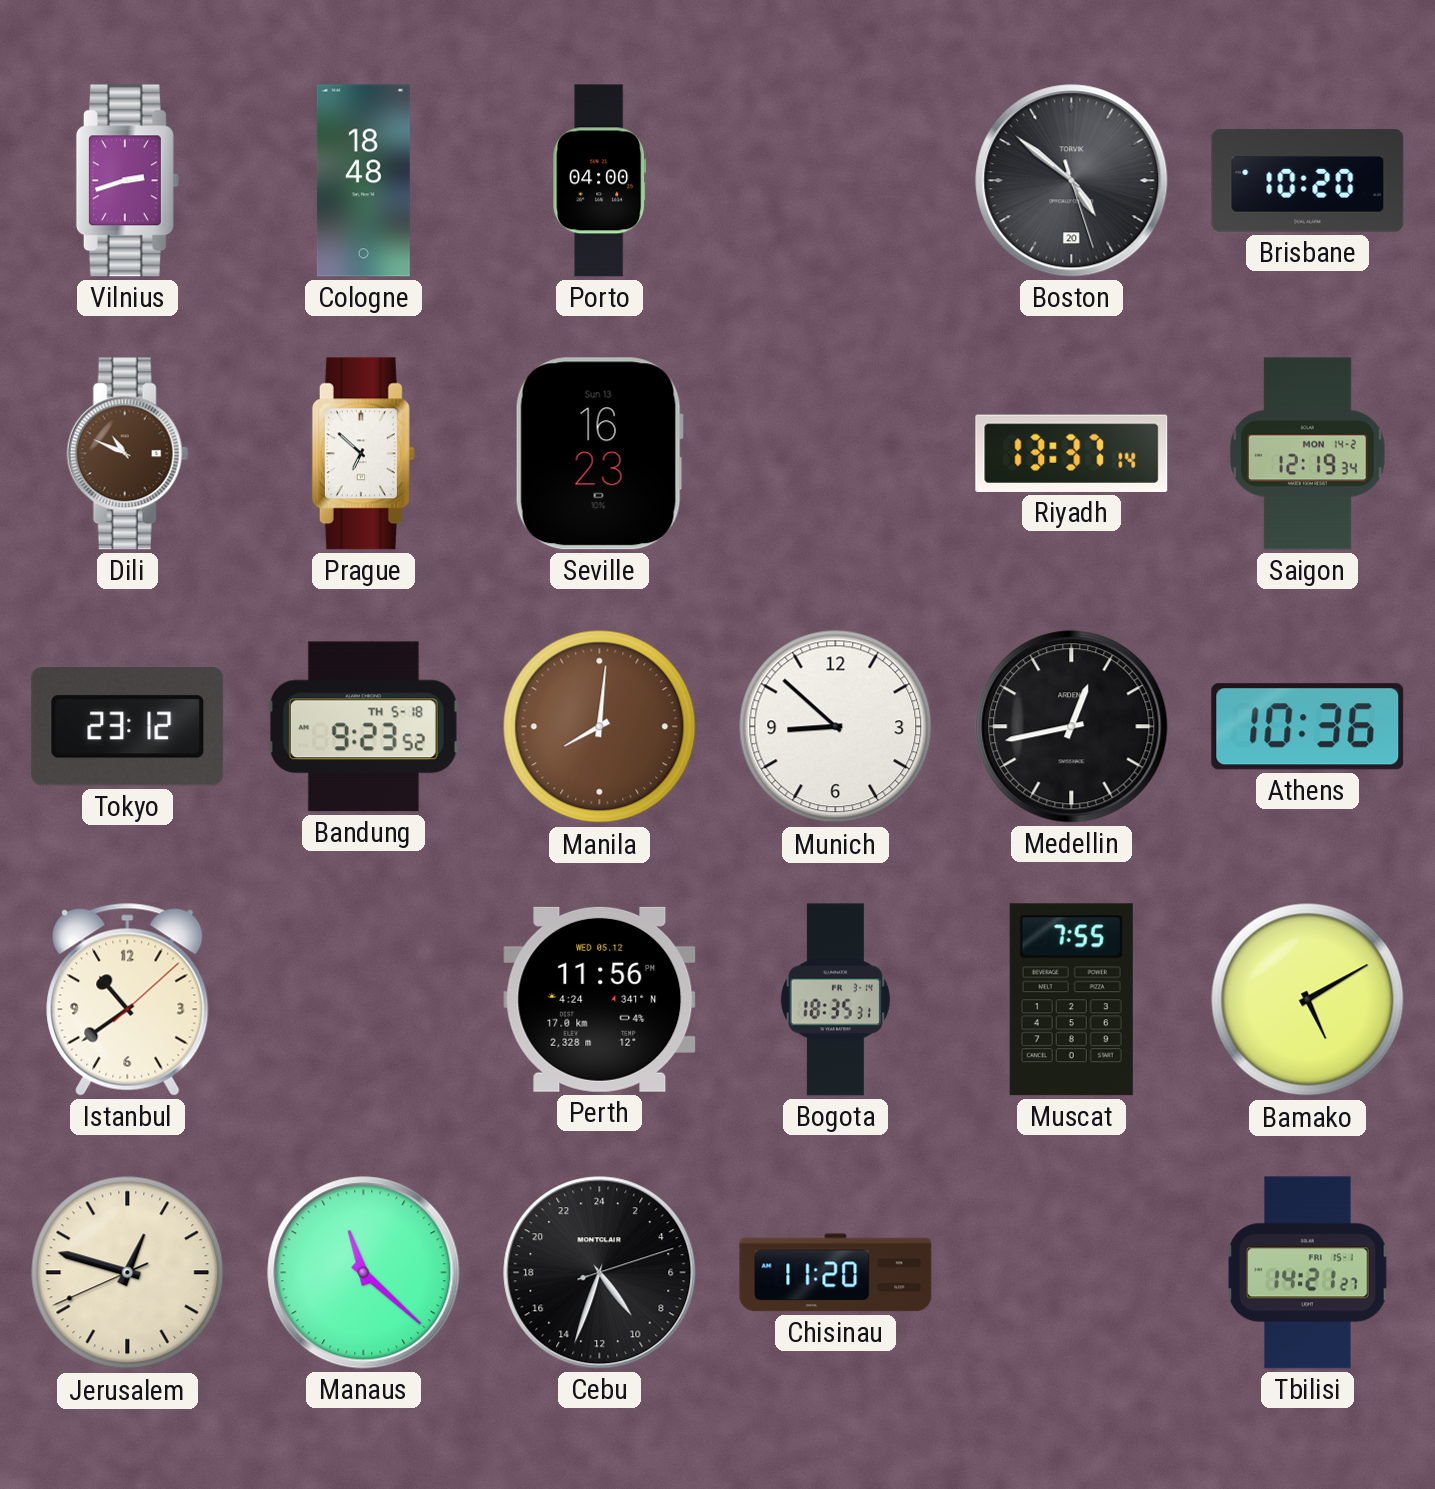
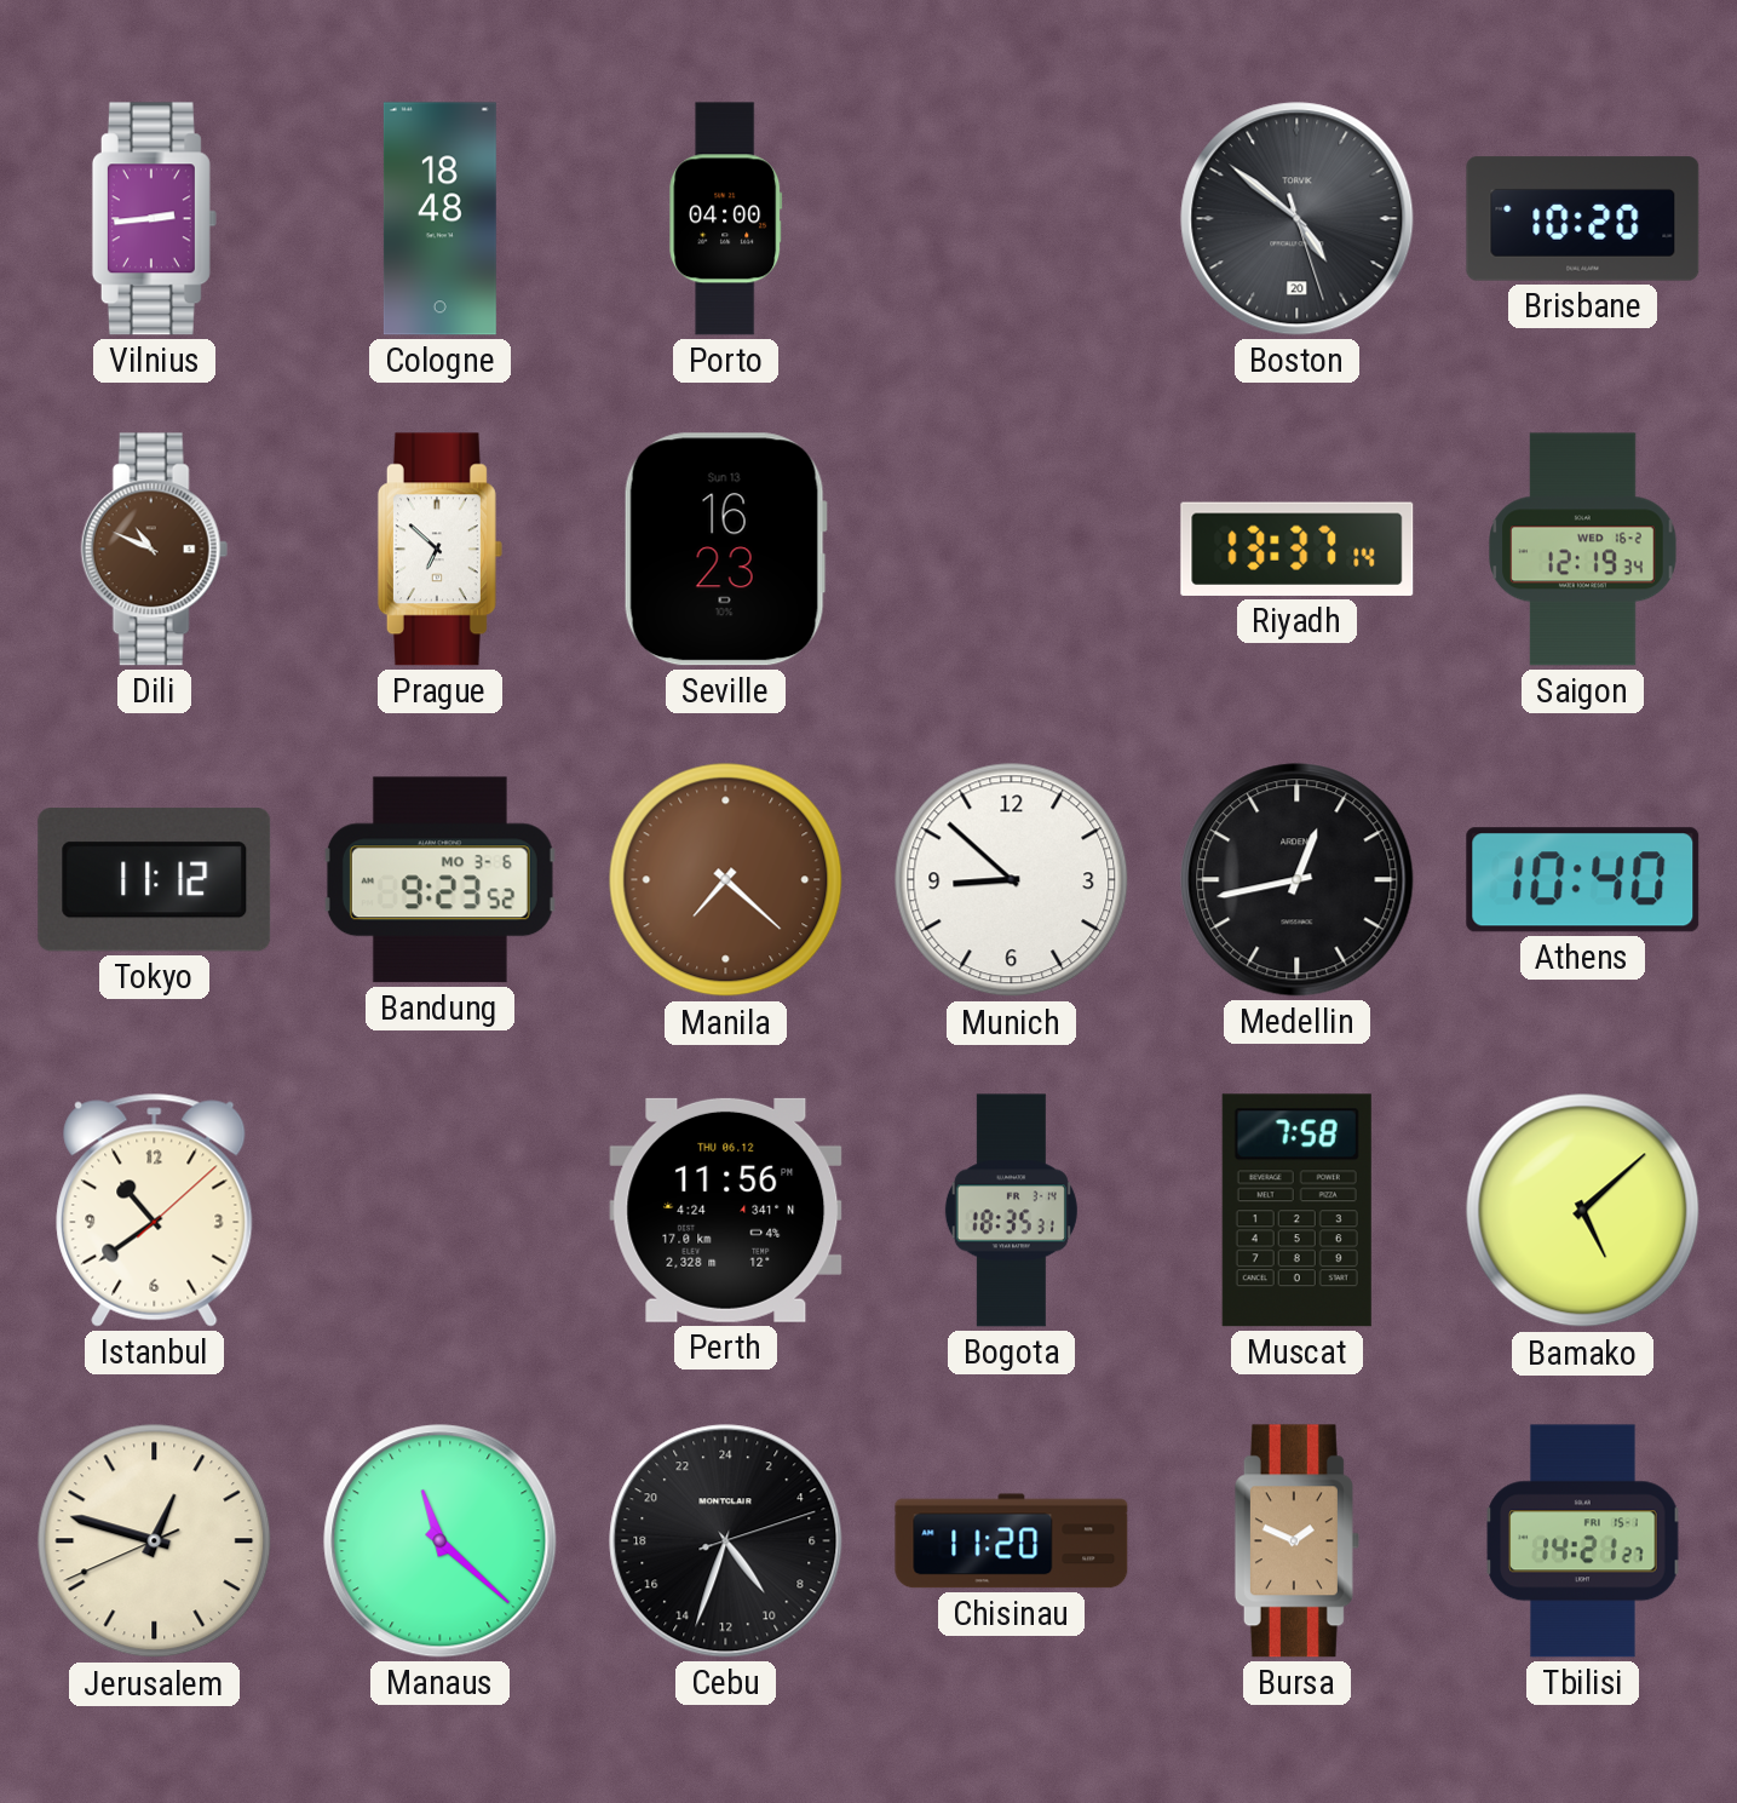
Vilnius: 2:42 -> 2:44 (154, 219)
Saigon date: MON 14-2 -> WED 16-2 (1583, 550)
Tokyo: 23:12 -> 11:12 (155, 880)
Bandung date: TH 5-18 -> MO 3-6 (439, 880)
Manila: 8:01 -> 7:22 (726, 880)
Athens: 10:36 -> 10:40 (1583, 880)
Perth date: WED 05.12 -> THU 06.12 (726, 1210)
Muscat: 7:55 -> 7:58 (1296, 1211)
Bamako: 5:10 -> 5:08 (1583, 1211)
Bursa: none -> 1:49 (1296, 1541)
